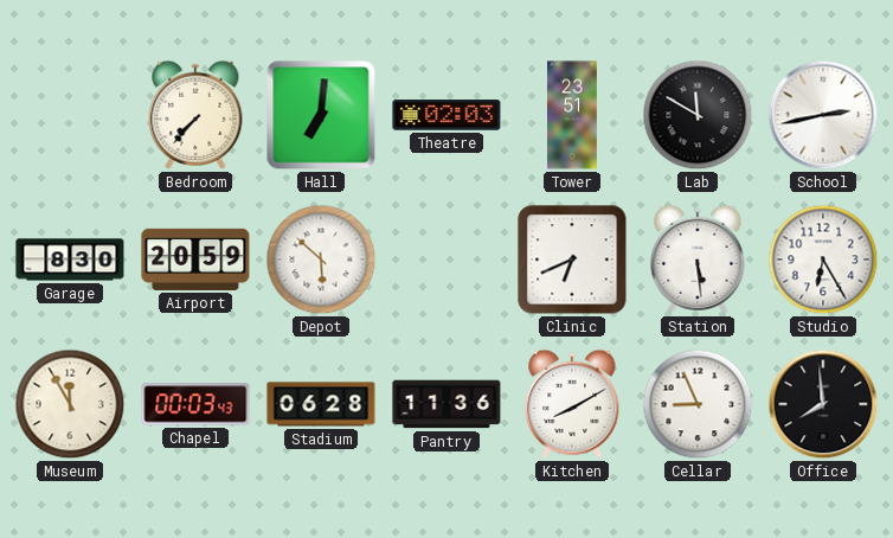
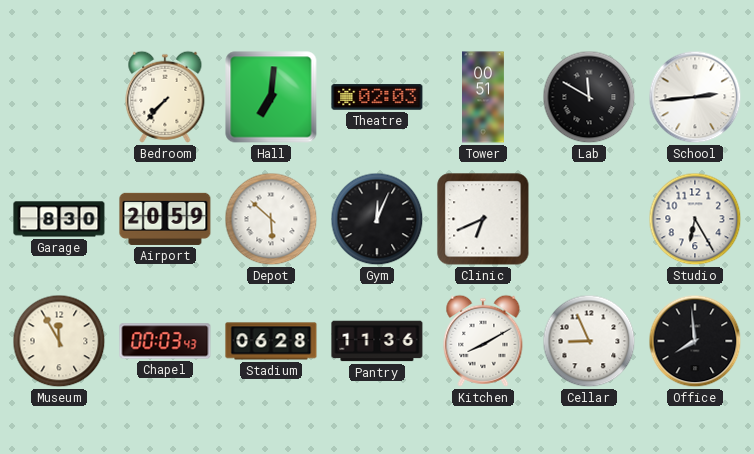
Tower: 23:51 -> 00:51 (484, 97)
School: 2:43 -> 2:44 (695, 97)
Gym: none -> 12:04 (377, 219)
Station: 5:29 -> none (698, 260)
